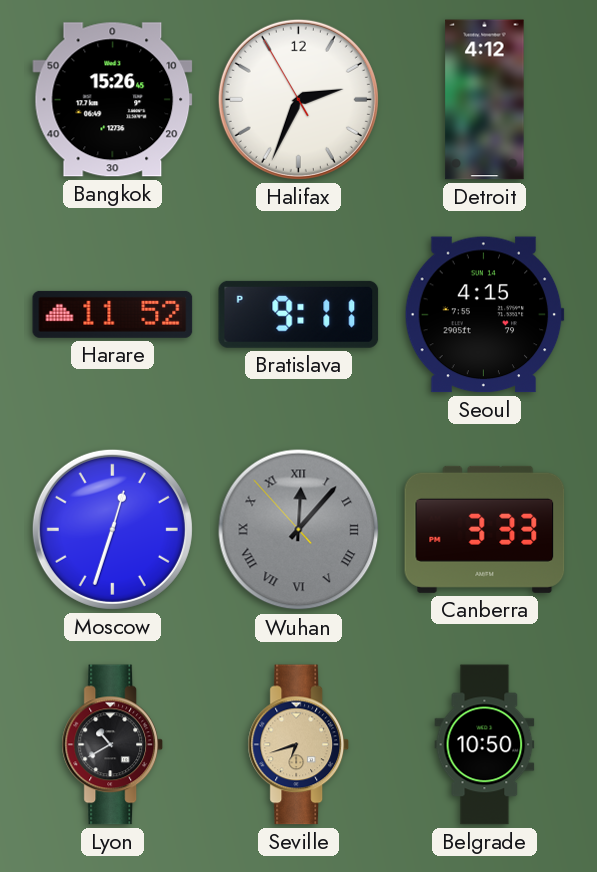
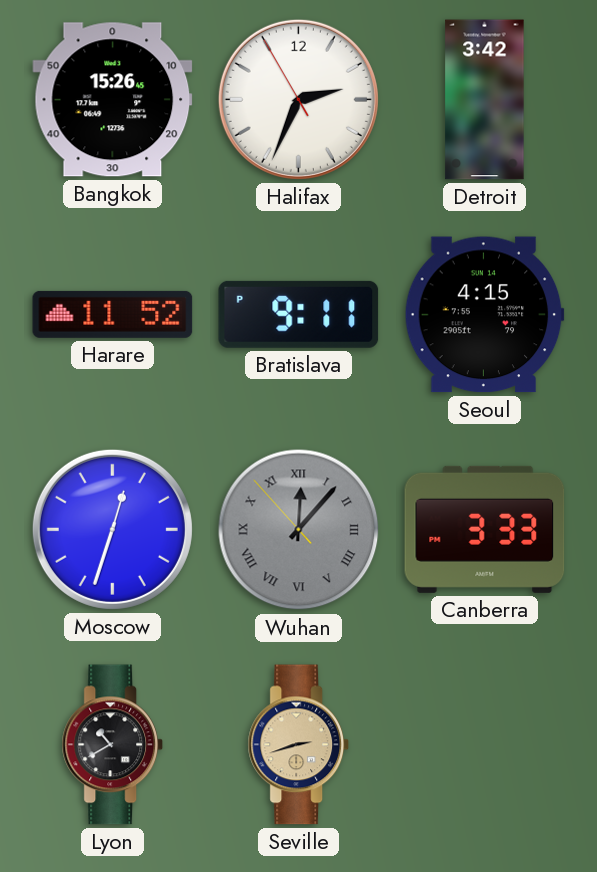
Detroit: 4:12 -> 3:42 (485, 100)
Seville: 6:42 -> 2:42 (299, 745)
Belgrade: 10:50 -> none (485, 745)
